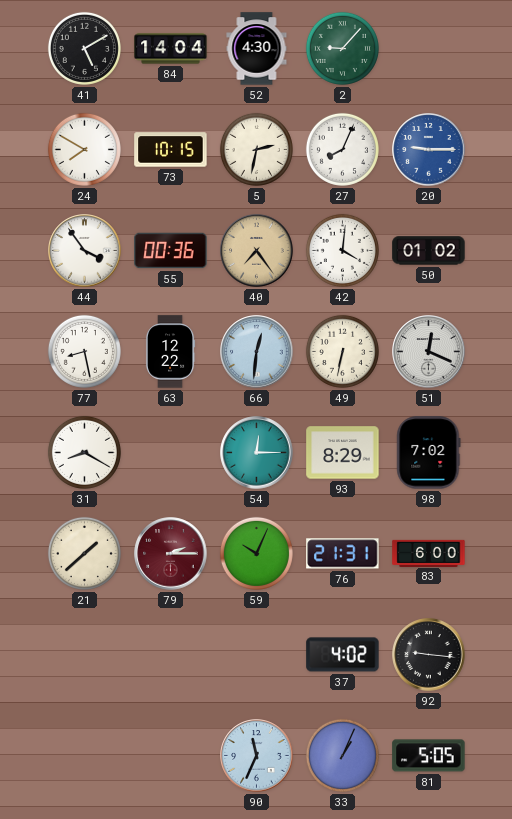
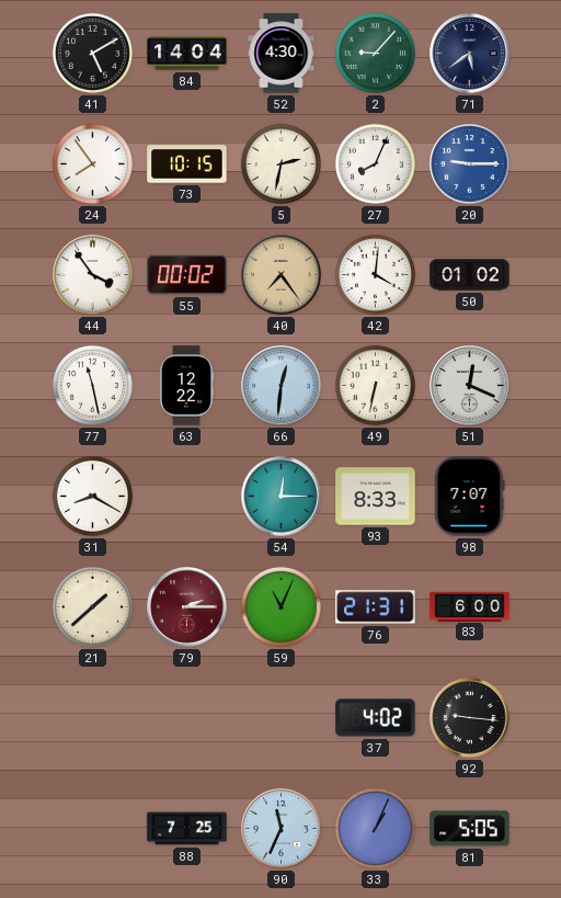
71: none -> 5:39 (470, 54)
24: 7:50 -> 7:54 (92, 163)
55: 00:36 -> 00:02 (187, 275)
77: 8:28 -> 11:28 (92, 385)
93: 8:29 -> 8:33 (376, 497)
98: 7:02 -> 7:07 (470, 497)
59: 10:04 -> 11:04 (280, 606)
88: none -> 7:25 (187, 829)
